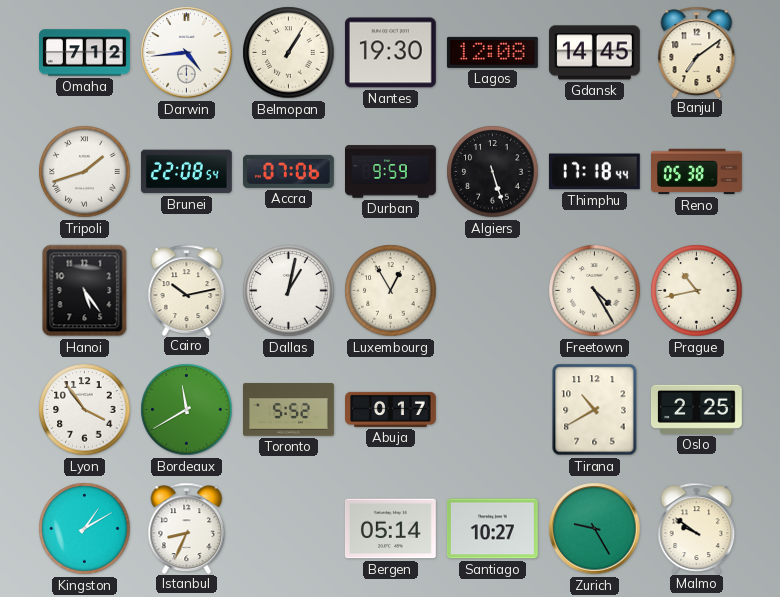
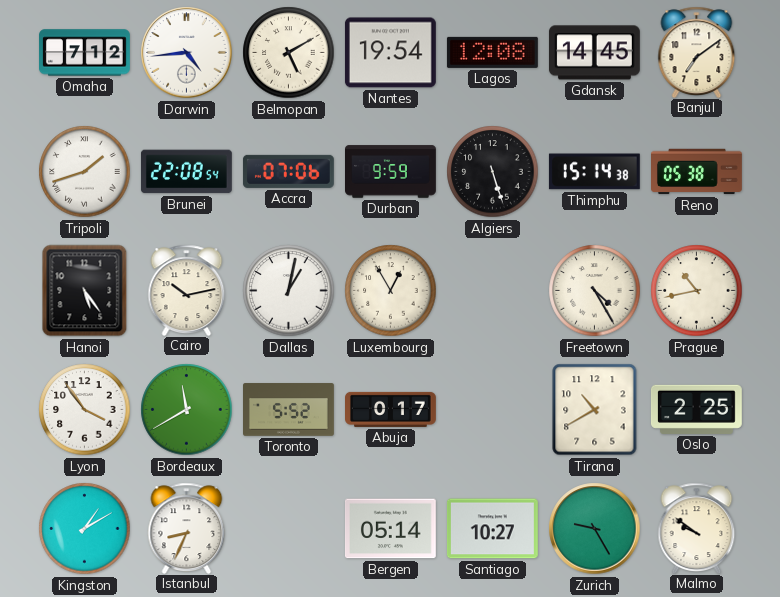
Belmopan: 1:05 -> 5:10 (289, 53)
Nantes: 19:30 -> 19:54 (390, 53)
Thimphu: 17:18 -> 15:14 (594, 172)
